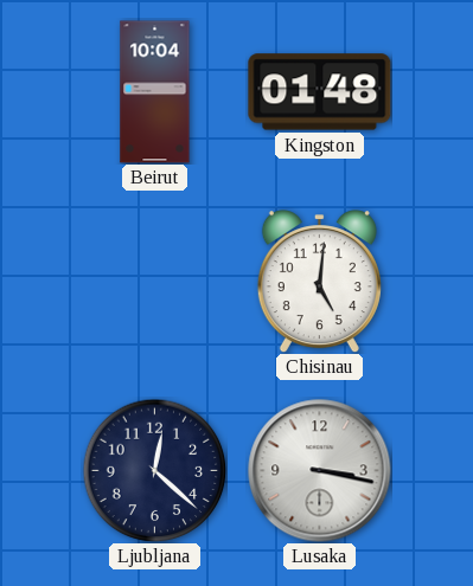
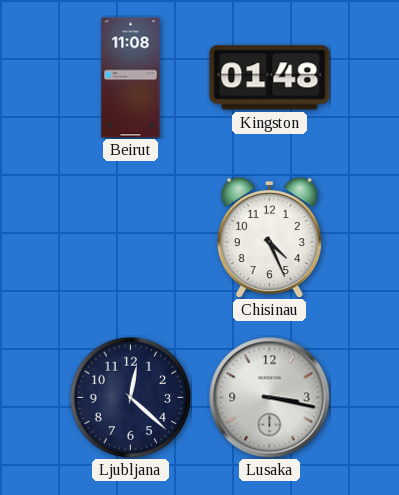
Beirut: 10:04 -> 11:08 (131, 78)
Chisinau: 5:01 -> 4:26 (269, 238)
